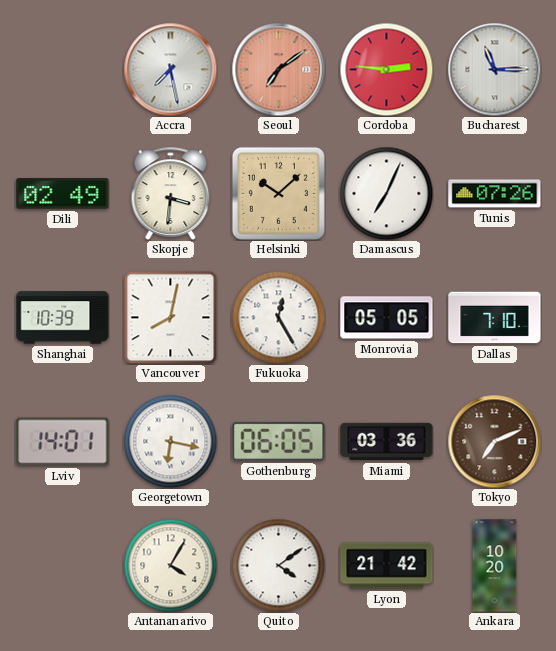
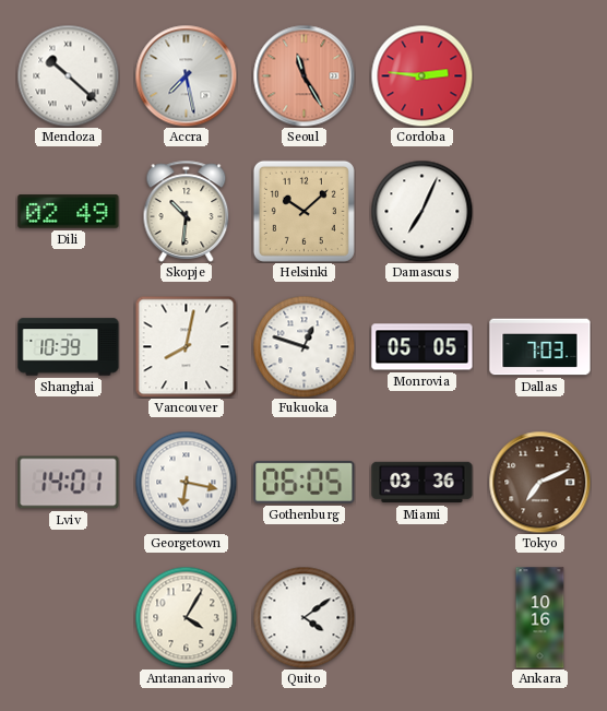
Mendoza: none -> 10:22 (68, 75)
Seoul: 7:09 -> 11:25 (303, 75)
Bucharest: 11:15 -> none (494, 69)
Skopje: 3:31 -> 10:31 (187, 211)
Tunis: 07:26 -> none (495, 194)
Fukuoka: 12:25 -> 12:48 (303, 346)
Dallas: 7:10 -> 7:03 (540, 347)
Lyon: 21:42 -> none (387, 566)
Ankara: 10:20 -> 10:16 (540, 618)
